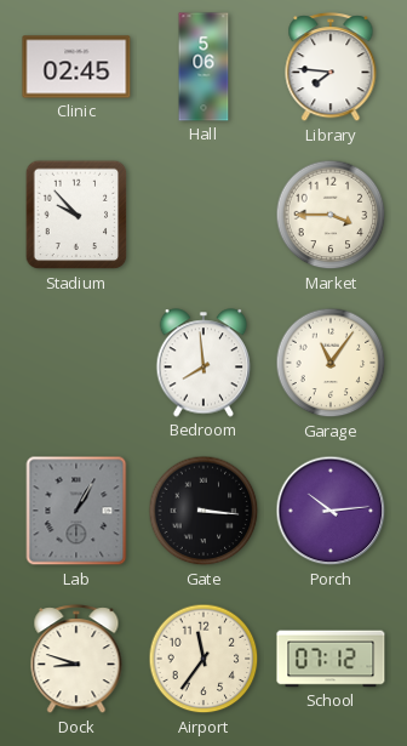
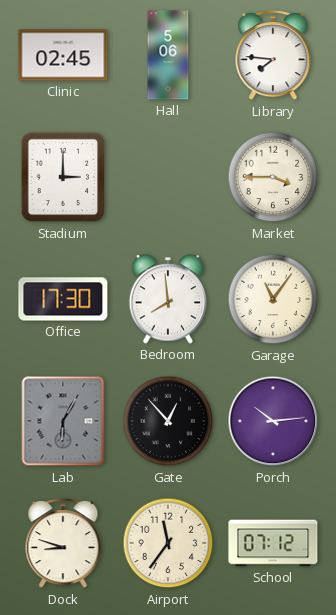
Stadium: 9:53 -> 3:00 (63, 177)
Office: none -> 17:30 (63, 299)
Lab: 1:05 -> 6:05 (63, 421)
Gate: 3:16 -> 12:53 (168, 421)
